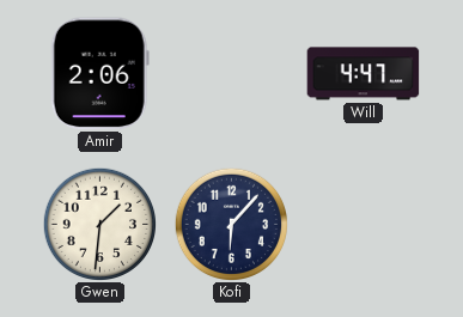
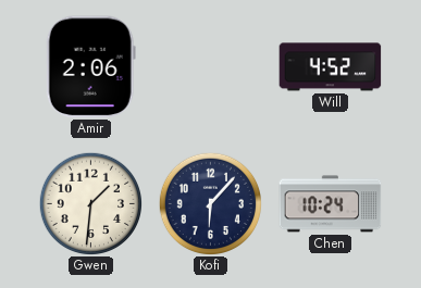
Will: 4:47 -> 4:52 (331, 67)
Chen: none -> 10:24 (331, 204)
